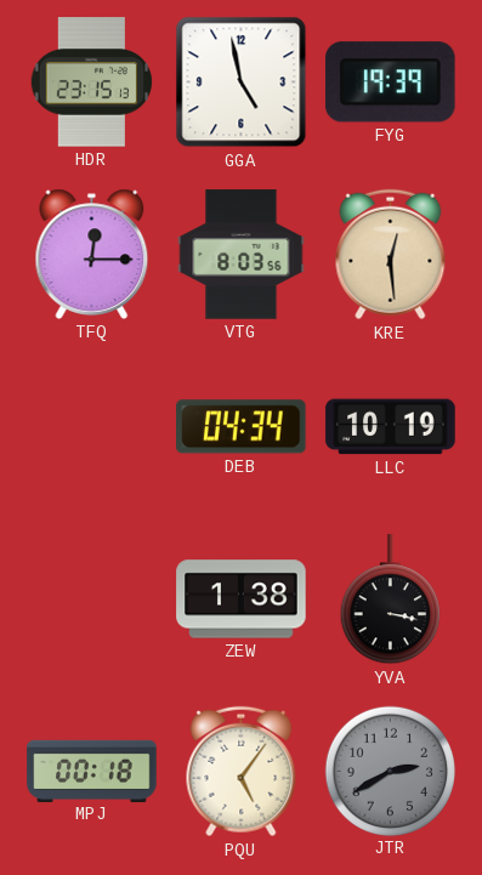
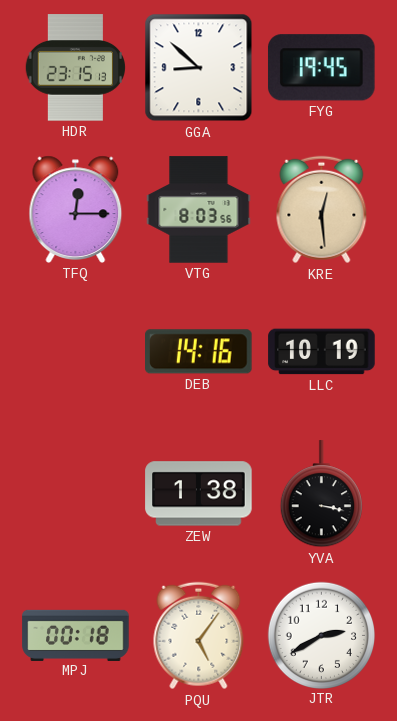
GGA: 4:58 -> 8:52 (199, 68)
FYG: 19:39 -> 19:45 (321, 68)
DEB: 04:34 -> 14:16 (199, 352)
JTR dial: grey -> white (321, 635)
